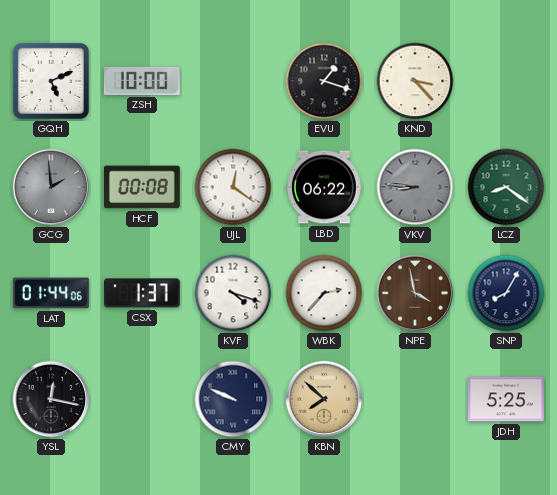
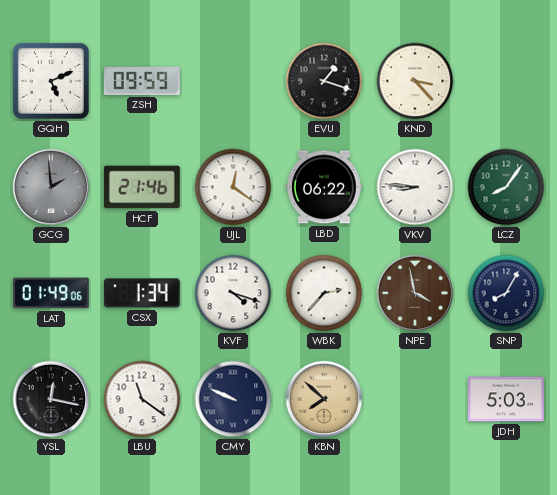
ZSH: 10:00 -> 09:59 (142, 81)
HCF: 00:08 -> 21:46 (142, 187)
VKV dial: grey -> white (415, 187)
LCZ: 8:21 -> 8:06 (506, 187)
LAT: 01:44 -> 01:49 (51, 293)
CSX: 1:37 -> 1:34 (142, 293)
LBU: none -> 11:21 (142, 399)
JDH: 5:25 -> 5:03 (507, 399)
